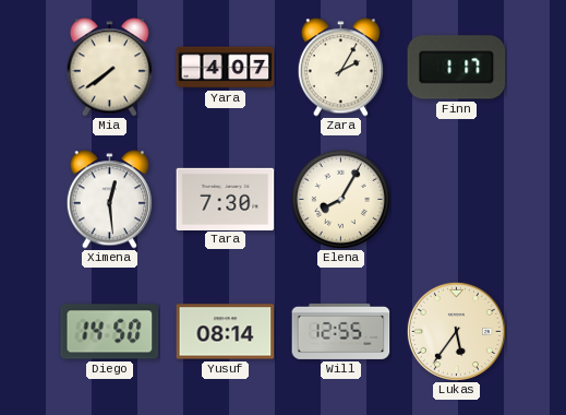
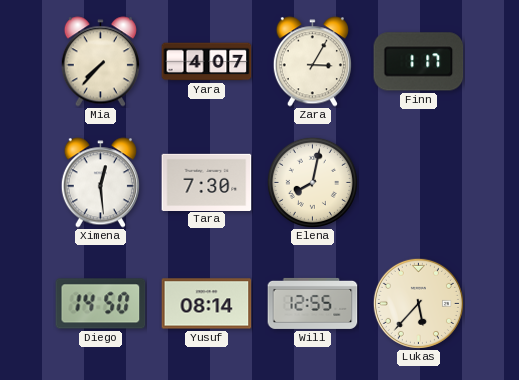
Mia: 7:39 -> 7:37 (100, 62)
Zara: 2:05 -> 3:05 (312, 62)
Elena: 8:05 -> 8:02 (312, 182)
Lukas: 5:36 -> 5:37 (418, 303)
